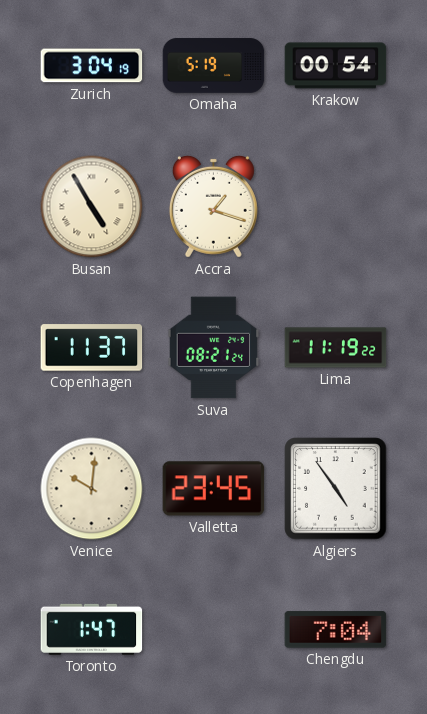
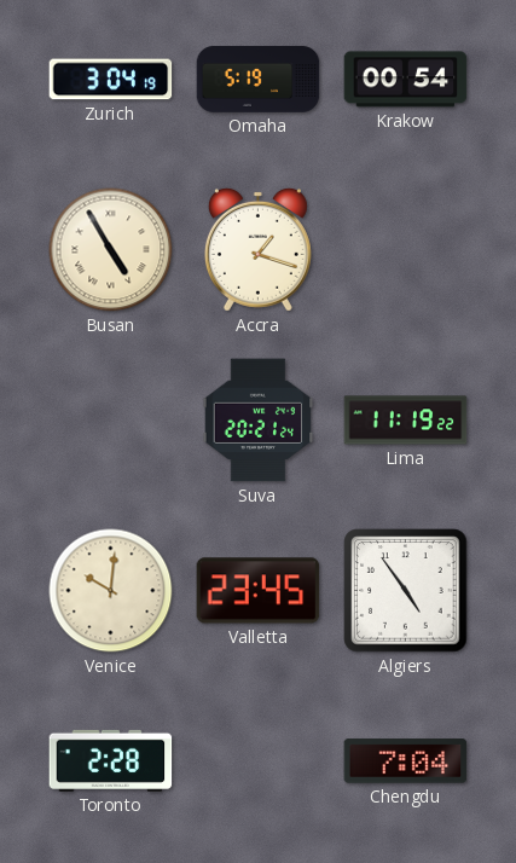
Copenhagen: 11:37 -> none (92, 348)
Suva: 08:21 -> 20:21 (259, 421)
Toronto: 1:47 -> 2:28 (111, 760)
